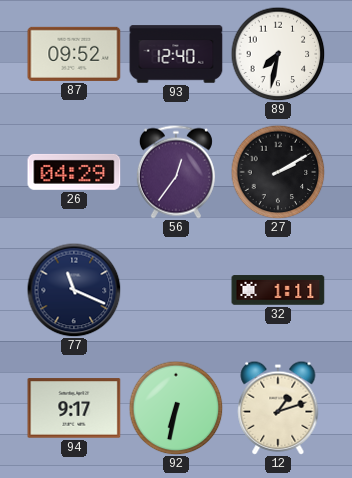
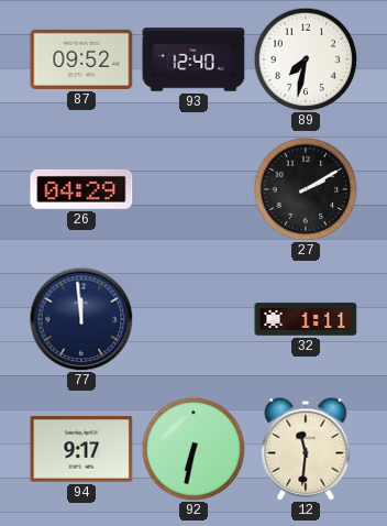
56: 12:36 -> none (176, 172)
77: 11:19 -> 11:59 (81, 319)
12: 1:12 -> 11:31 (306, 449)
